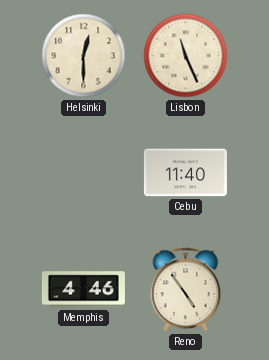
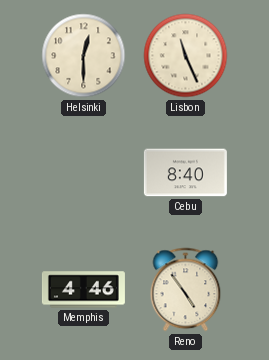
Cebu: 11:40 -> 8:40 (185, 173)
